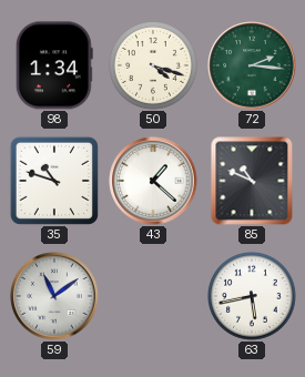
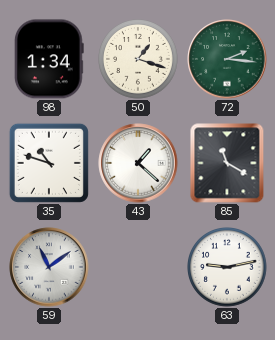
50: 4:18 -> 1:18 (139, 60)
85: 10:49 -> 11:20 (227, 163)
63: 5:43 -> 9:13 (228, 268)
